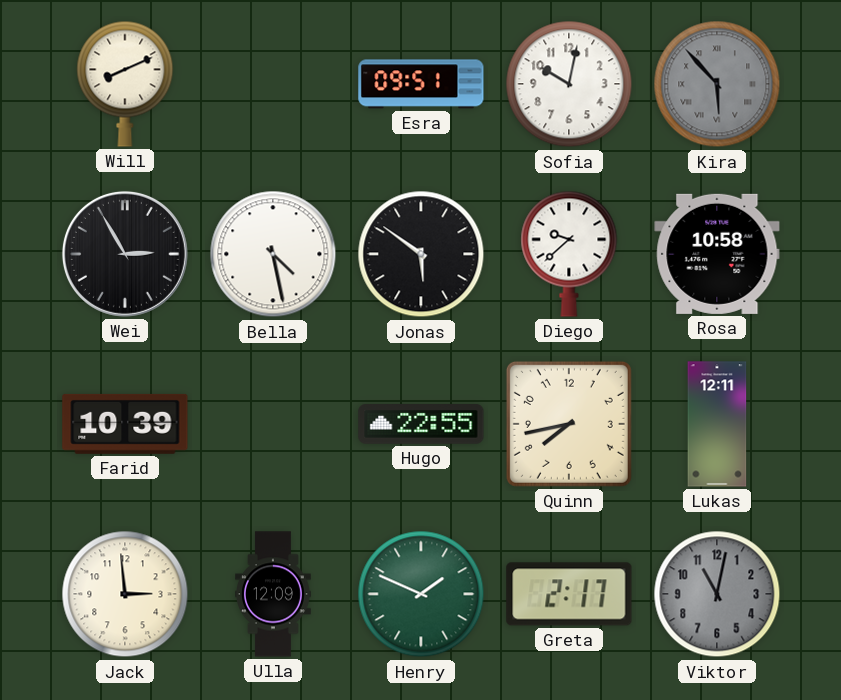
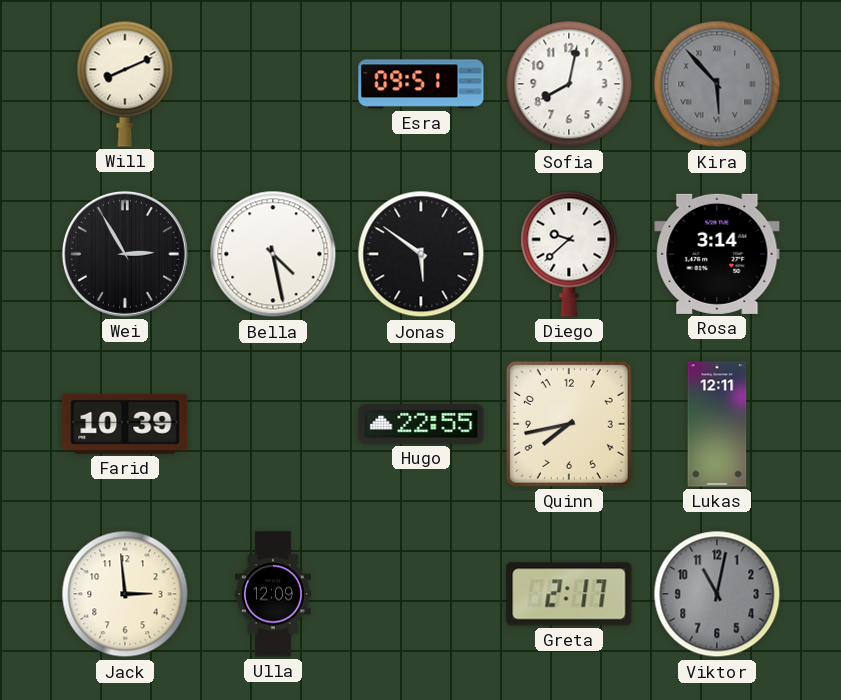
Sofia: 10:02 -> 8:02 (569, 84)
Rosa: 10:58 -> 3:14 (717, 254)
Henry: 1:49 -> none (421, 594)
